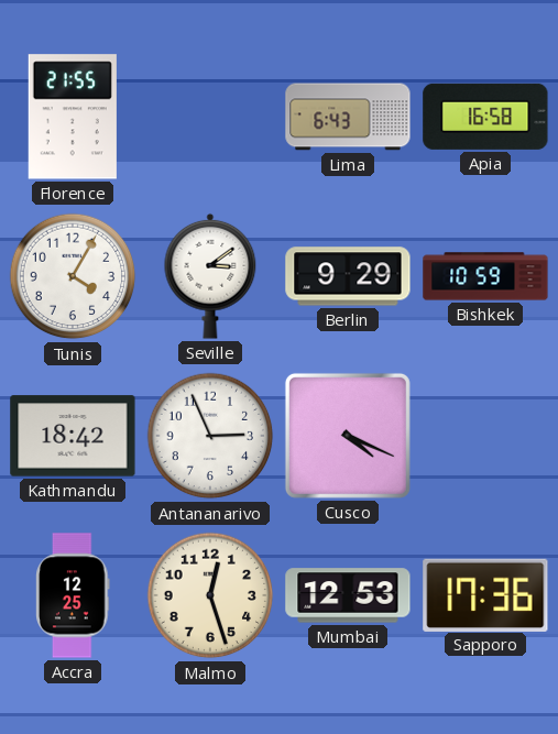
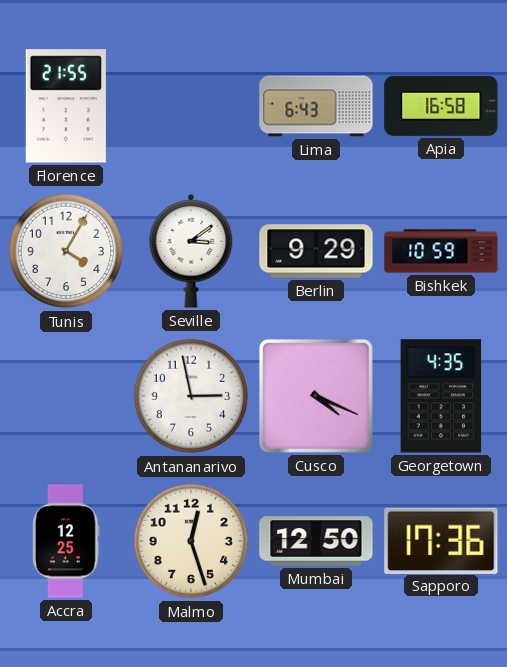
Kathmandu: 18:42 -> none (73, 436)
Antananarivo: 2:56 -> 2:58 (191, 396)
Georgetown: none -> 4:35 (441, 396)
Mumbai: 12:53 -> 12:50 (316, 541)
